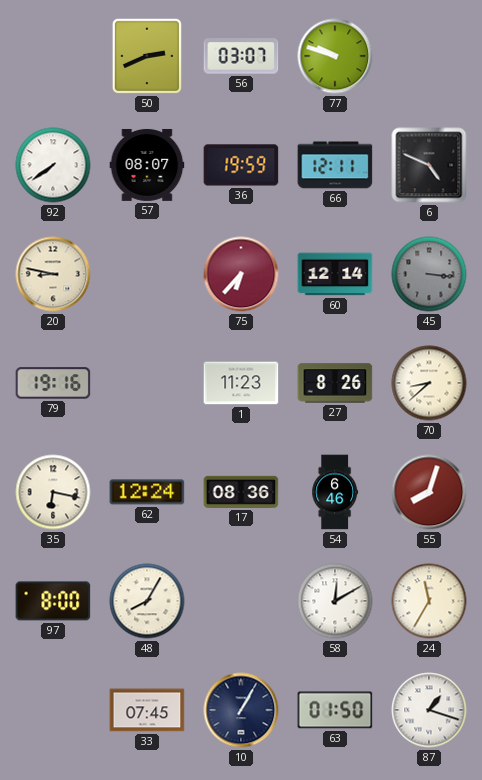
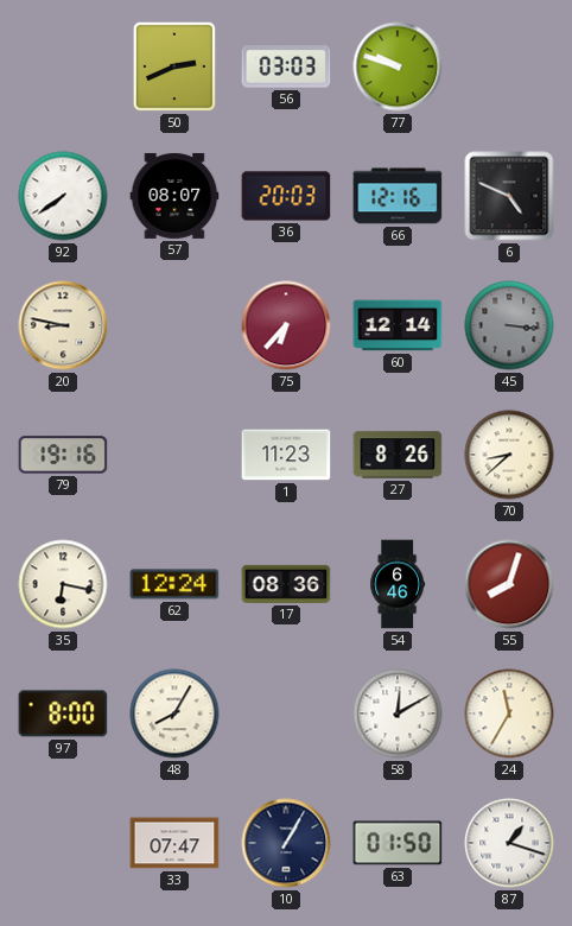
56: 03:07 -> 03:03 (286, 66)
36: 19:59 -> 20:03 (286, 196)
66: 12:11 -> 12:16 (398, 196)
33: 07:45 -> 07:47 (174, 843)
